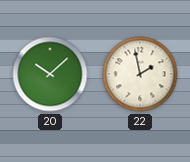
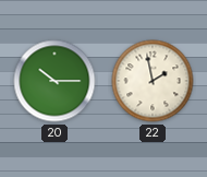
20: 10:08 -> 10:15 (54, 81)
